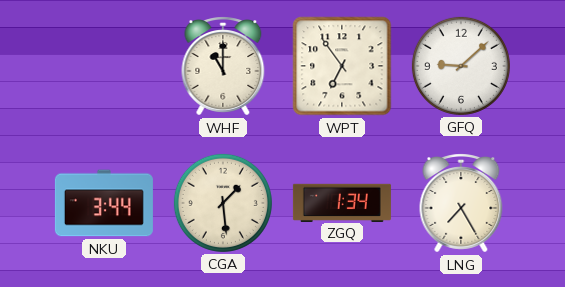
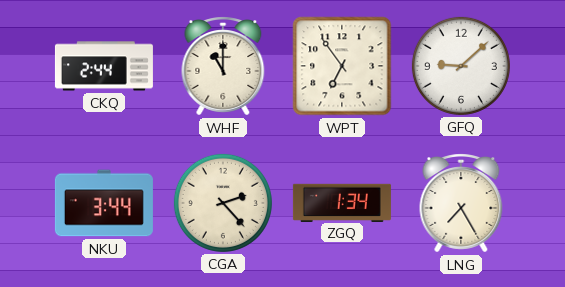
CKQ: none -> 2:44 (104, 66)
CGA: 1:29 -> 2:23 (223, 203)
